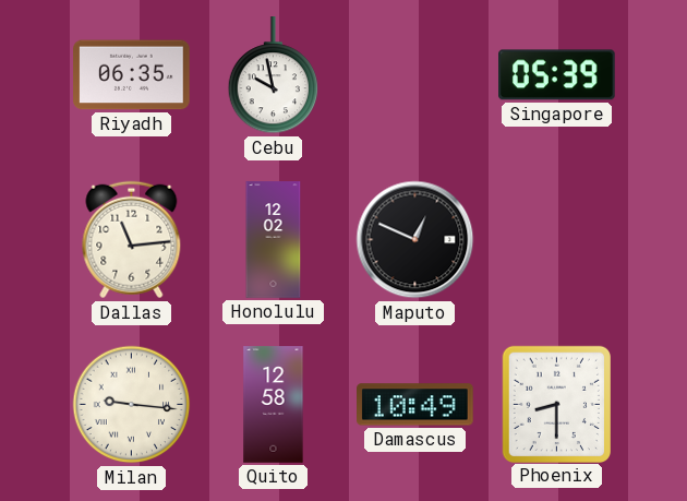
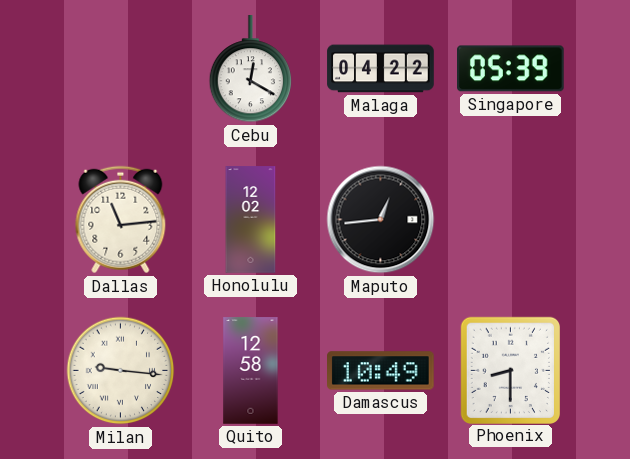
Riyadh: 06:35 -> none (132, 75)
Cebu: 9:58 -> 12:20 (251, 69)
Malaga: none -> 04:22 (381, 69)
Maputo: 12:49 -> 12:44 (381, 220)
